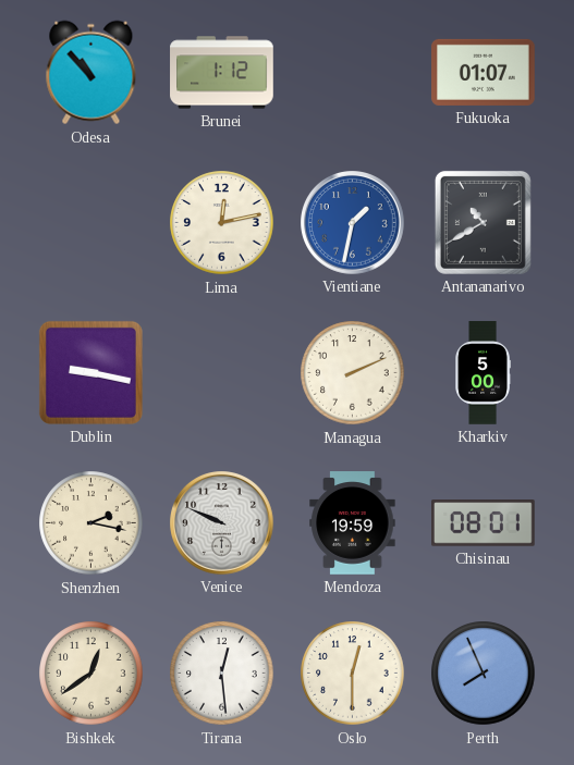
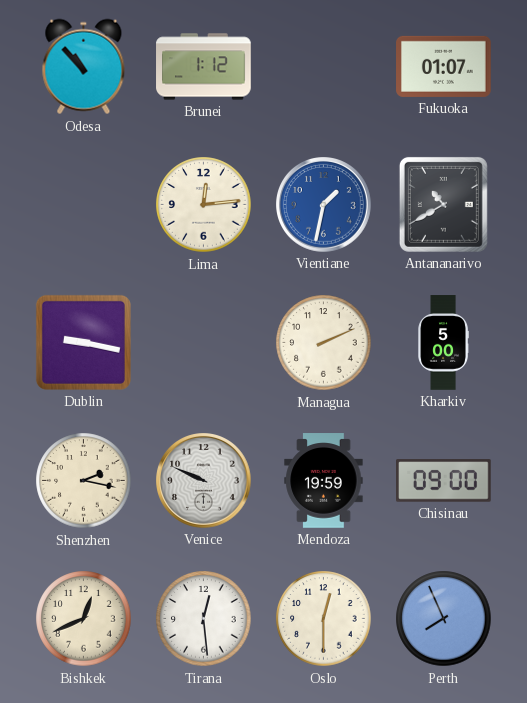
Lima: 12:13 -> 12:14 (204, 205)
Chisinau: 08:01 -> 09:00 (444, 481)
Bishkek: 12:39 -> 12:41 (84, 619)
